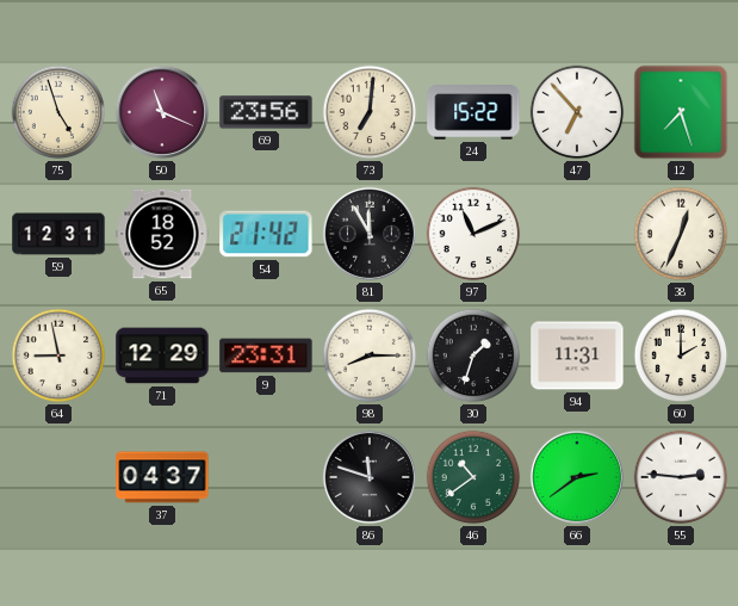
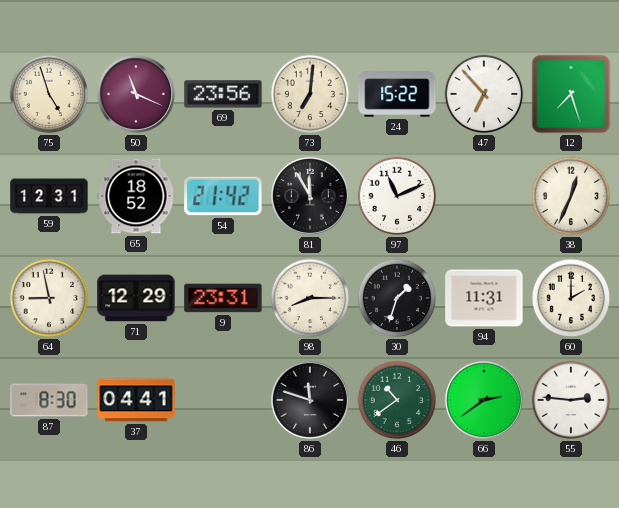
87: none -> 8:30 (49, 400)
37: 04:37 -> 04:41 (136, 400)
